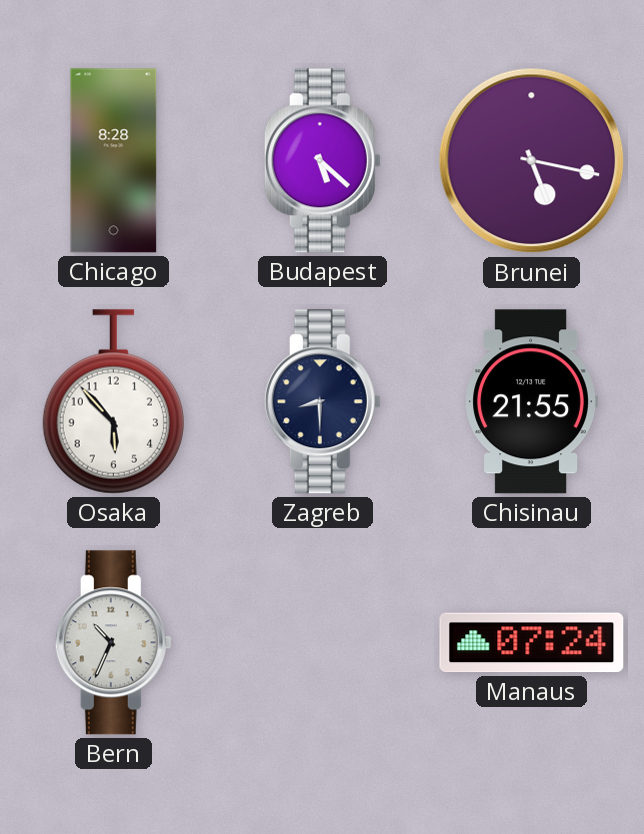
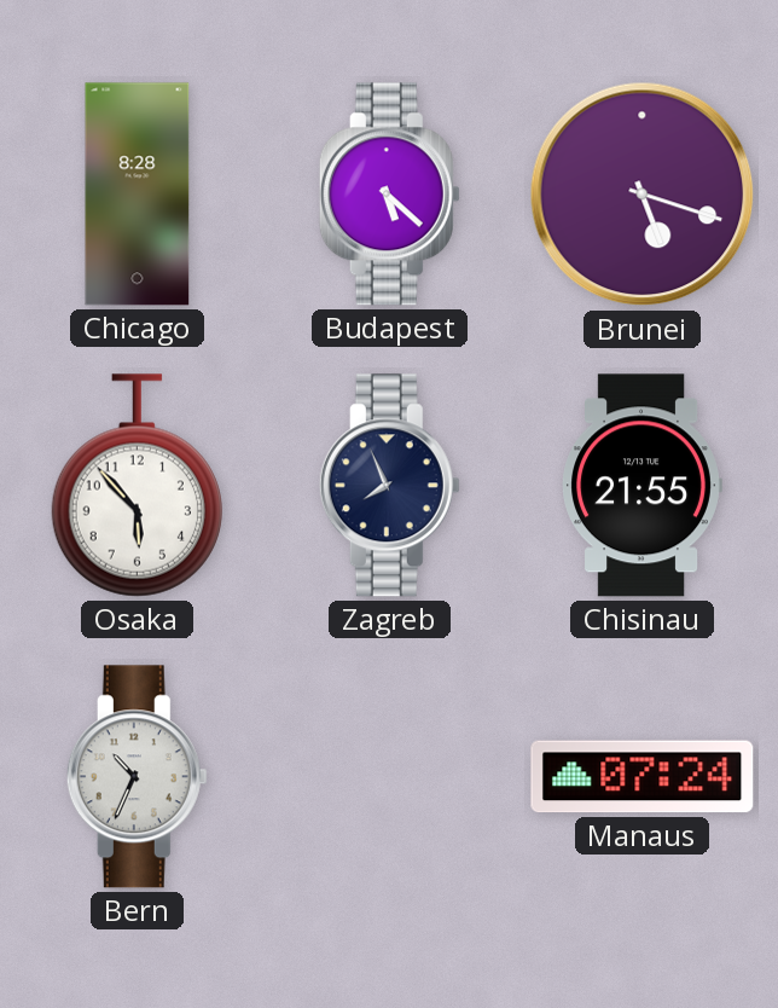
Brunei: 5:17 -> 5:18 (643, 195)
Zagreb: 8:30 -> 7:56 (389, 486)
